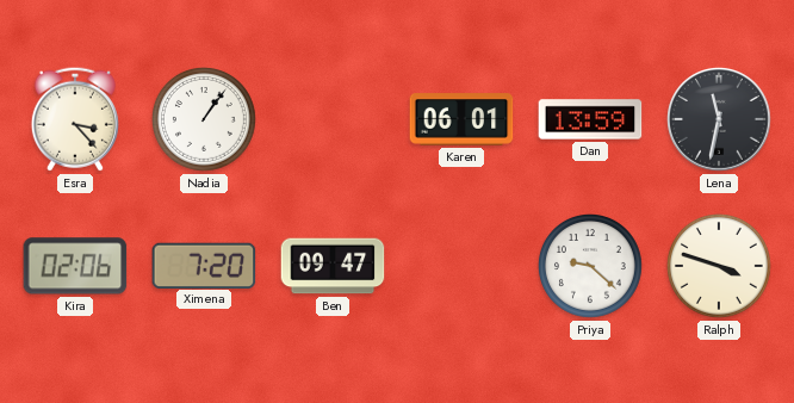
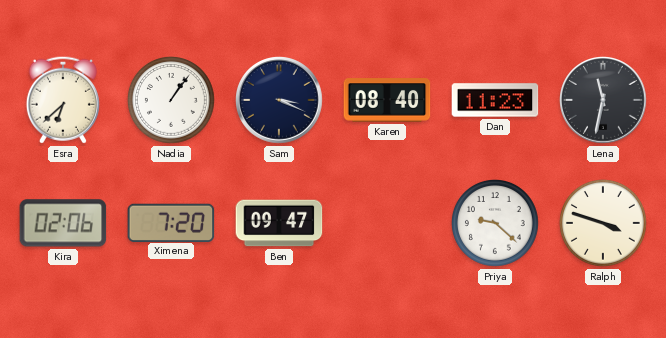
Esra: 3:23 -> 6:38 (63, 100)
Sam: none -> 3:19 (280, 101)
Karen: 06:01 -> 08:40 (387, 100)
Dan: 13:59 -> 11:23 (495, 100)
